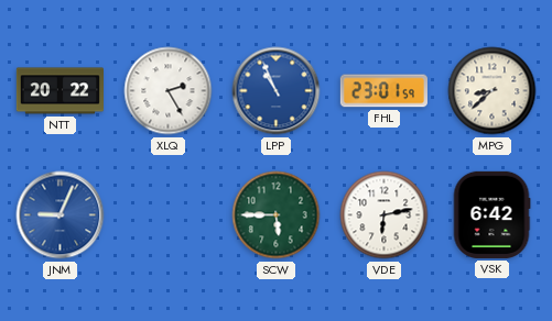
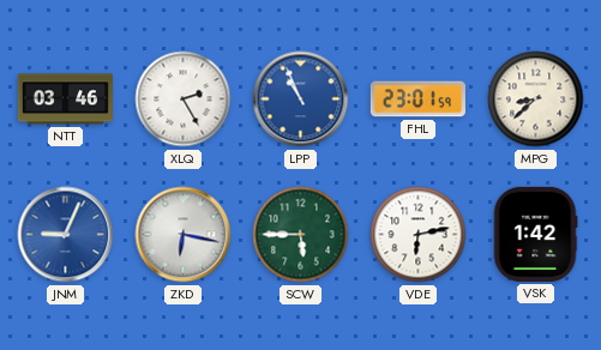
NTT: 20:22 -> 03:46 (65, 99)
ZKD: none -> 6:17 (184, 235)
VSK: 6:42 -> 1:42 (535, 234)
